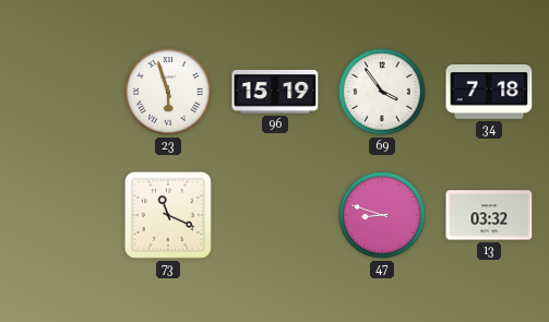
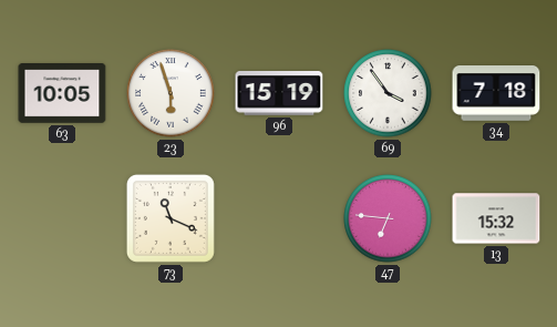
63: none -> 10:05 (62, 93)
47: 8:48 -> 6:46 (388, 218)
13: 03:32 -> 15:32 (496, 218)
